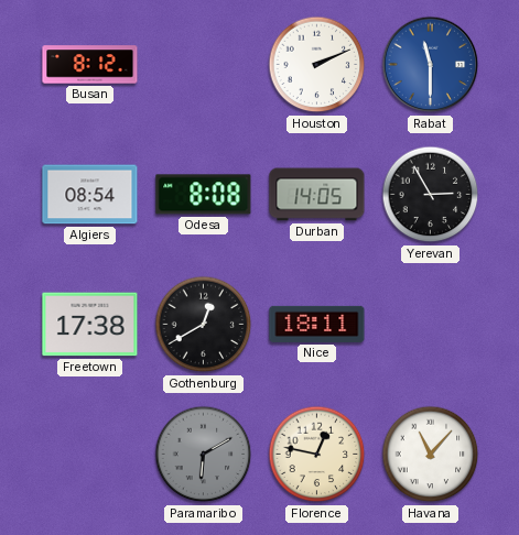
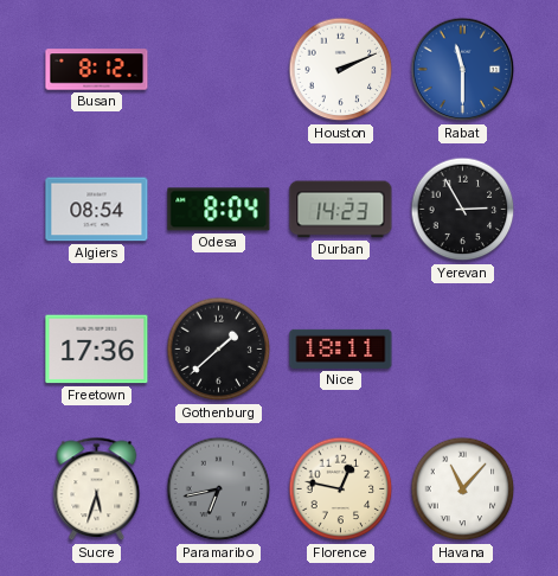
Odesa: 8:08 -> 8:04 (219, 210)
Durban: 14:05 -> 14:23 (341, 210)
Freetown: 17:38 -> 17:36 (97, 350)
Gothenburg: 12:40 -> 1:38 (219, 350)
Sucre: none -> 5:33 (97, 489)
Paramaribo: 6:10 -> 6:43 (219, 489)
